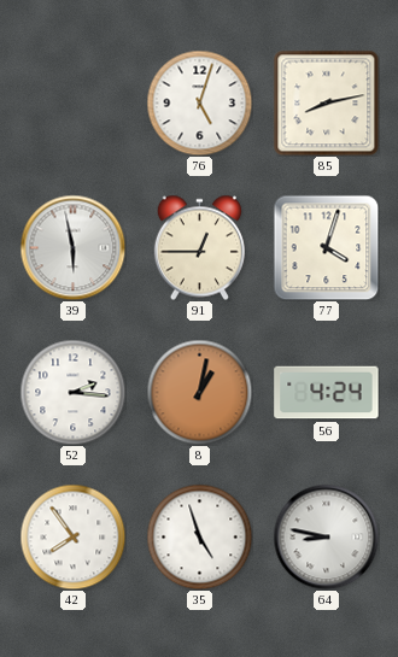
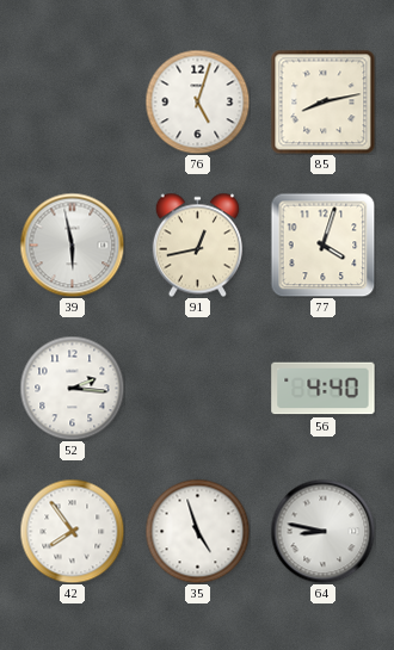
91: 12:45 -> 12:43 (197, 244)
8: 1:02 -> none (199, 392)
56: 4:24 -> 4:40 (324, 389)
